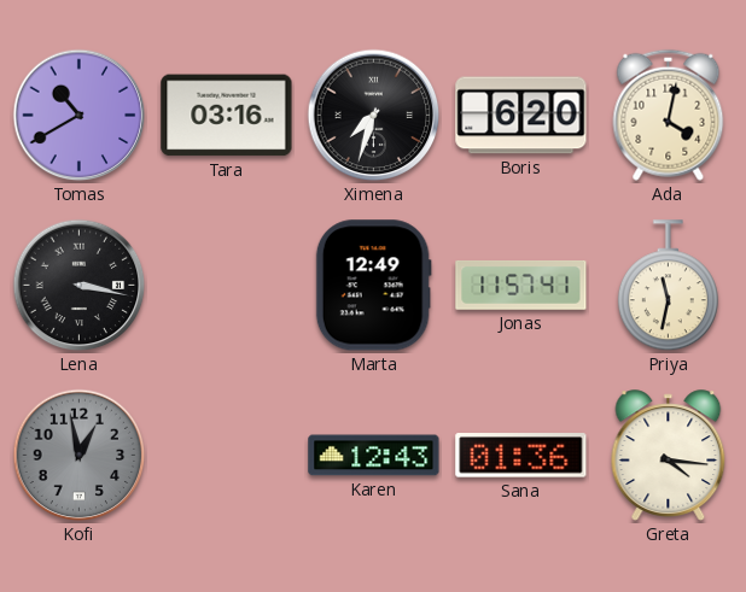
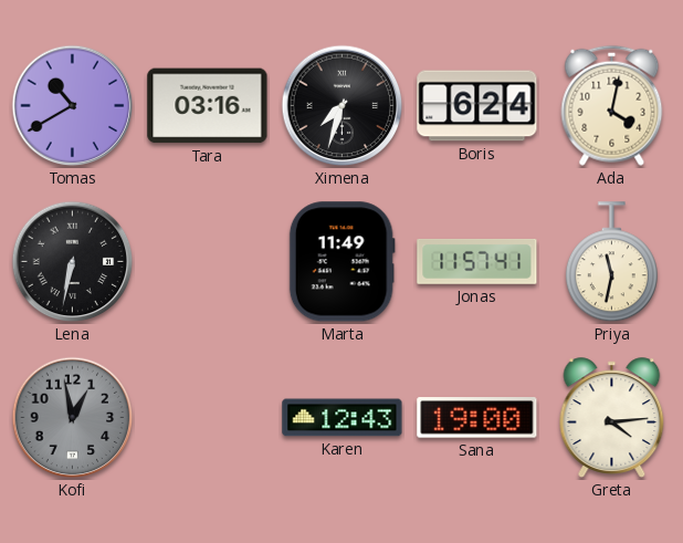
Boris: 6:20 -> 6:24 (477, 106)
Lena: 3:17 -> 6:32 (73, 262)
Marta: 12:49 -> 11:49 (341, 262)
Sana: 01:36 -> 19:00 (477, 418)
Greta: 4:16 -> 4:14 (612, 418)
